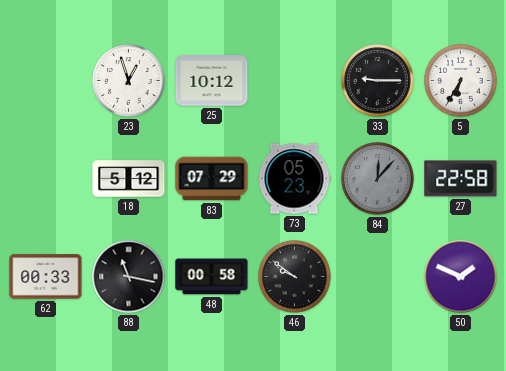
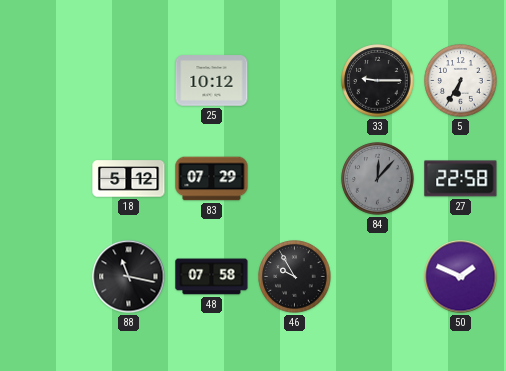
23: 12:57 -> none (129, 81)
73: 05:23 -> none (294, 179)
62: 00:33 -> none (46, 277)
48: 00:58 -> 07:58 (212, 277)
46: 9:51 -> 9:55 (295, 277)
